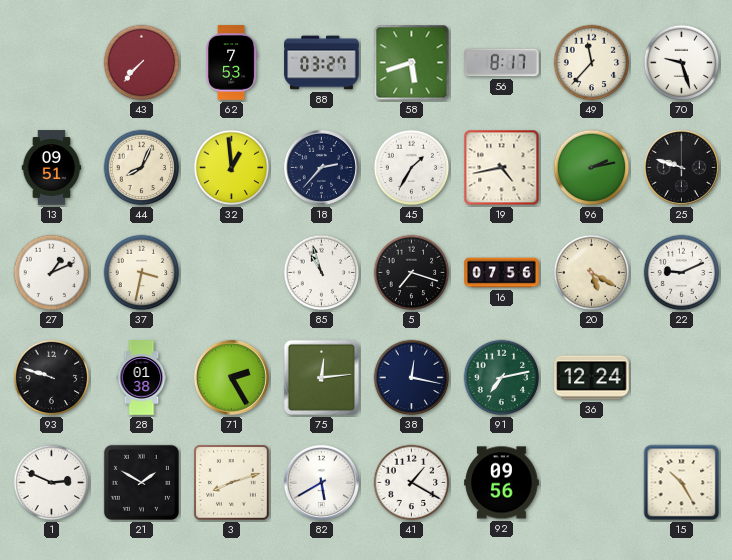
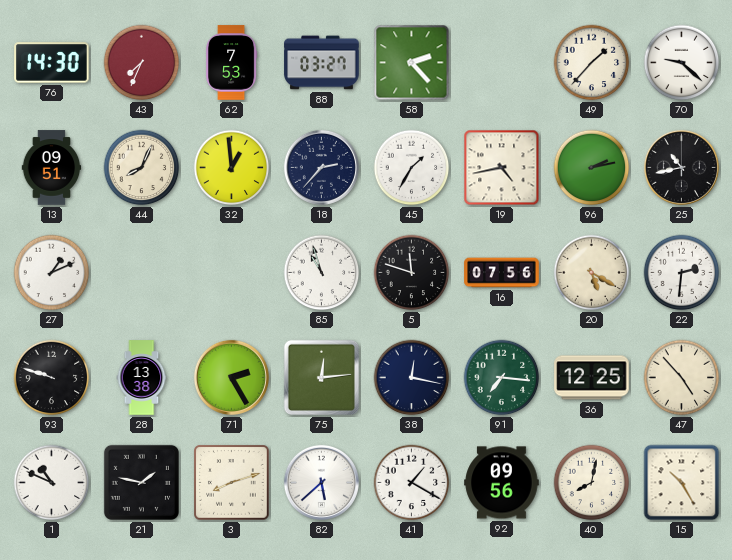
76: none -> 14:30 (52, 63)
43: 7:37 -> 7:34 (142, 63)
58: 5:42 -> 2:23 (412, 63)
56: 8:17 -> none (502, 63)
49: 11:37 -> 1:37 (592, 63)
70: 9:27 -> 9:22 (682, 63)
25: 9:48 -> 10:43 (681, 167)
37: 3:32 -> none (142, 273)
5: 7:18 -> 11:48 (412, 273)
22: 9:11 -> 2:31 (682, 273)
28: 01:38 -> 13:38 (142, 378)
91: 7:13 -> 7:16 (502, 378)
36: 12:24 -> 12:25 (592, 378)
47: none -> 4:53 (682, 378)
1: 2:49 -> 10:49 (52, 483)
21: 1:50 -> 1:47 (141, 482)
82: 5:40 -> 5:38 (321, 482)
40: none -> 8:02 (592, 483)
